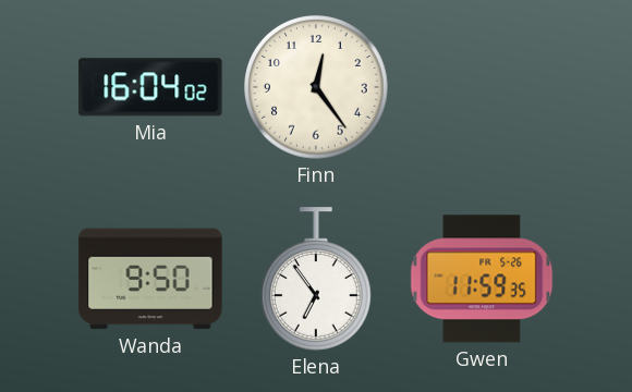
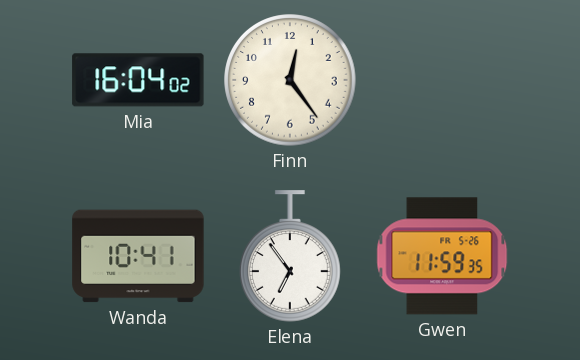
Wanda: 9:50 -> 10:41 (138, 256)
